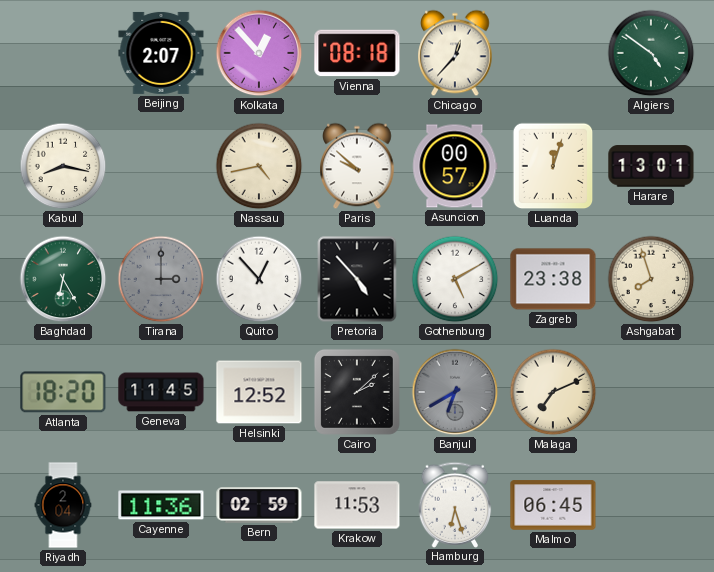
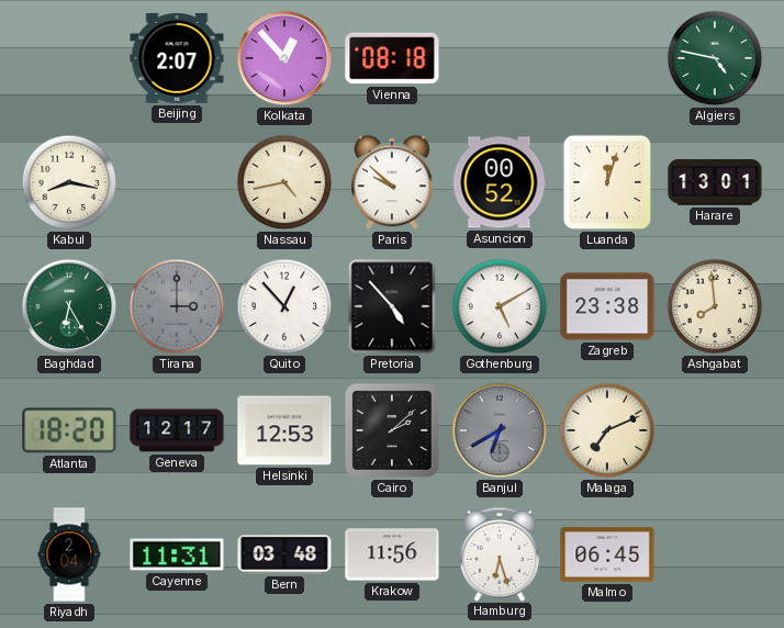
Chicago: 12:37 -> none (455, 53)
Algiers: 4:51 -> 4:47 (715, 58)
Asuncion: 00:57 -> 00:52 (500, 182)
Ashgabat: 7:57 -> 7:59 (715, 306)
Geneva: 11:45 -> 12:17 (177, 430)
Helsinki: 12:52 -> 12:53 (284, 430)
Cayenne: 11:36 -> 11:31 (177, 554)
Bern: 02:59 -> 03:48 (284, 554)
Krakow: 11:53 -> 11:56 (392, 554)
